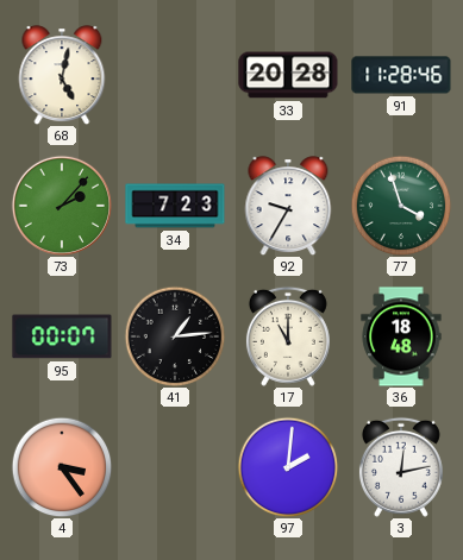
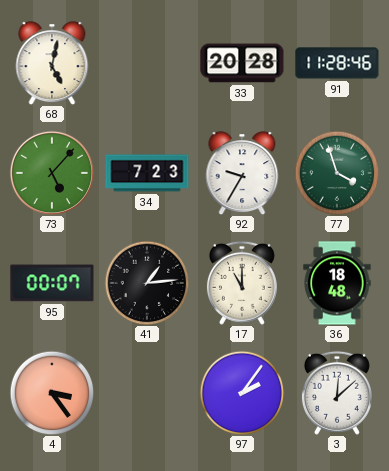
73: 2:07 -> 5:07 (51, 172)
97: 2:01 -> 2:06 (242, 393)
3: 12:13 -> 12:08 (337, 393)
